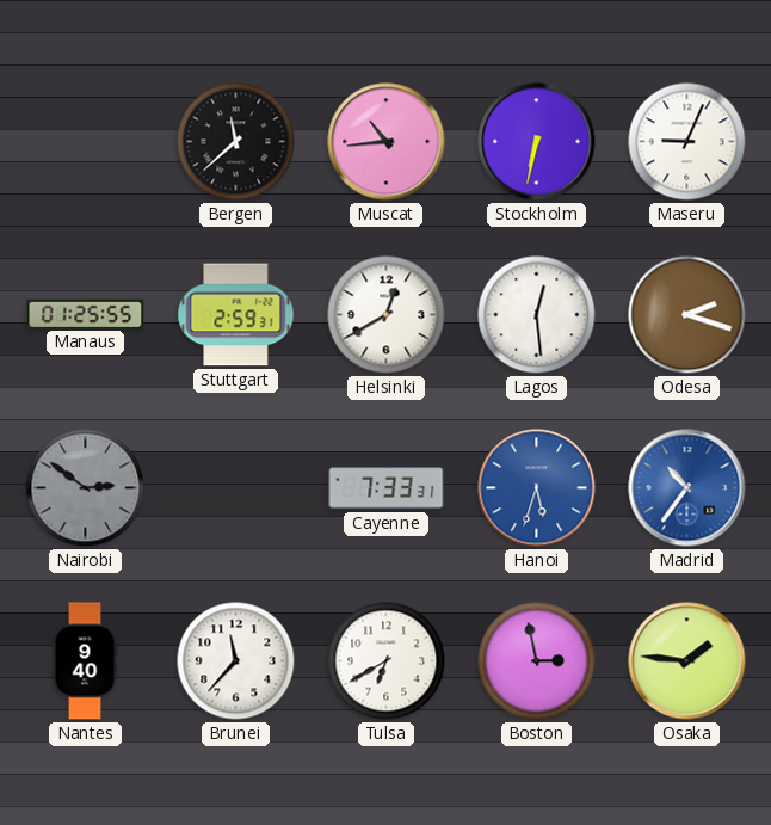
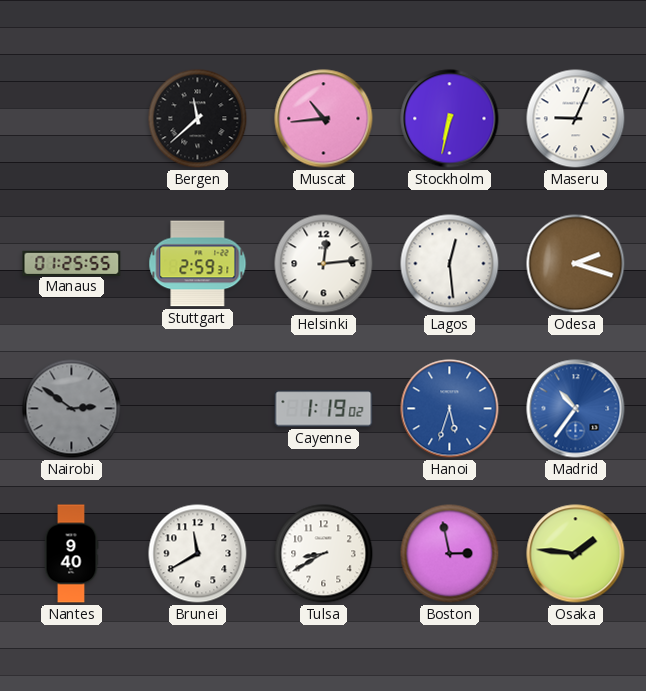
Helsinki: 12:40 -> 12:14 (324, 264)
Cayenne: 7:33 -> 1:19 (324, 409)
Brunei: 11:37 -> 11:40 (198, 554)
Tulsa: 6:40 -> 8:40 (324, 554)
